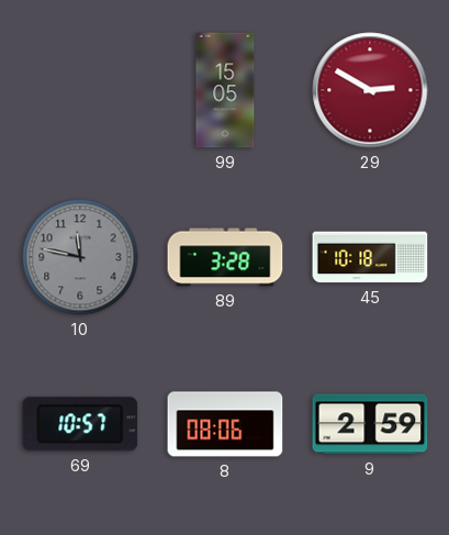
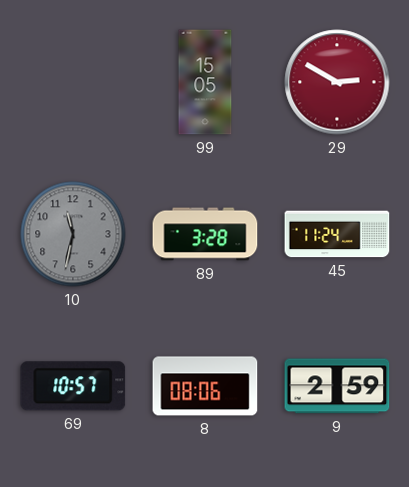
10: 11:47 -> 11:32 (73, 234)
45: 10:18 -> 11:24 (337, 234)
